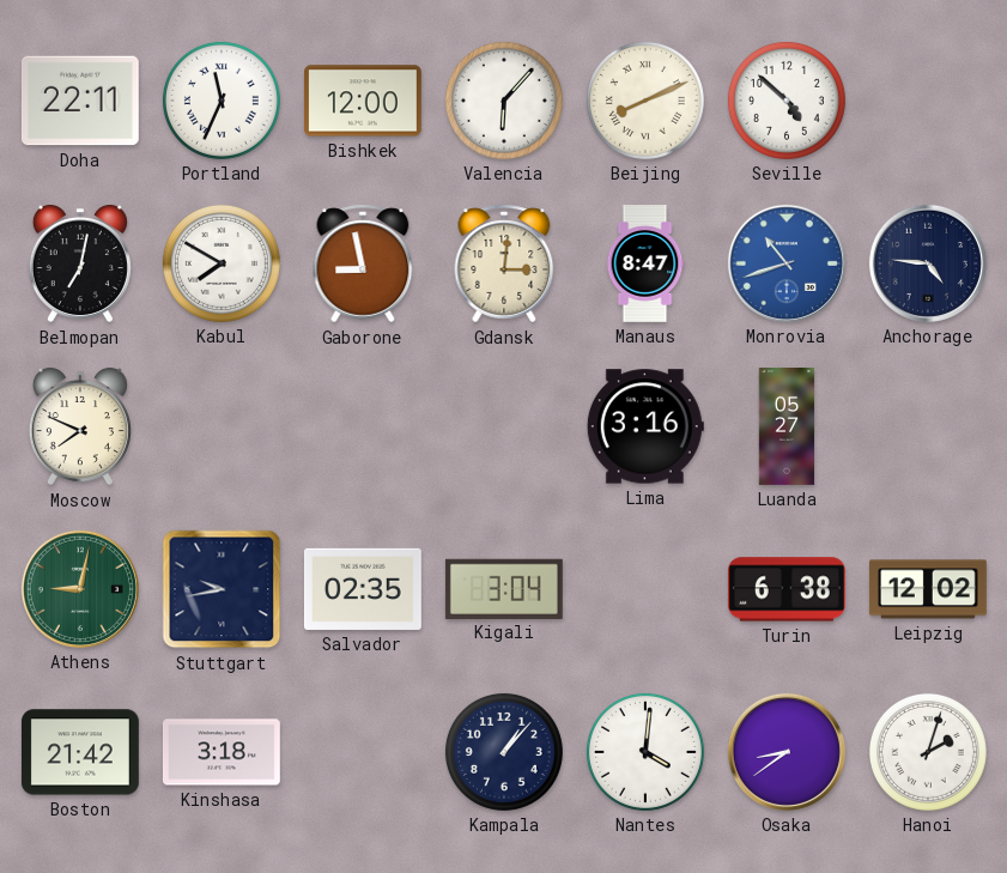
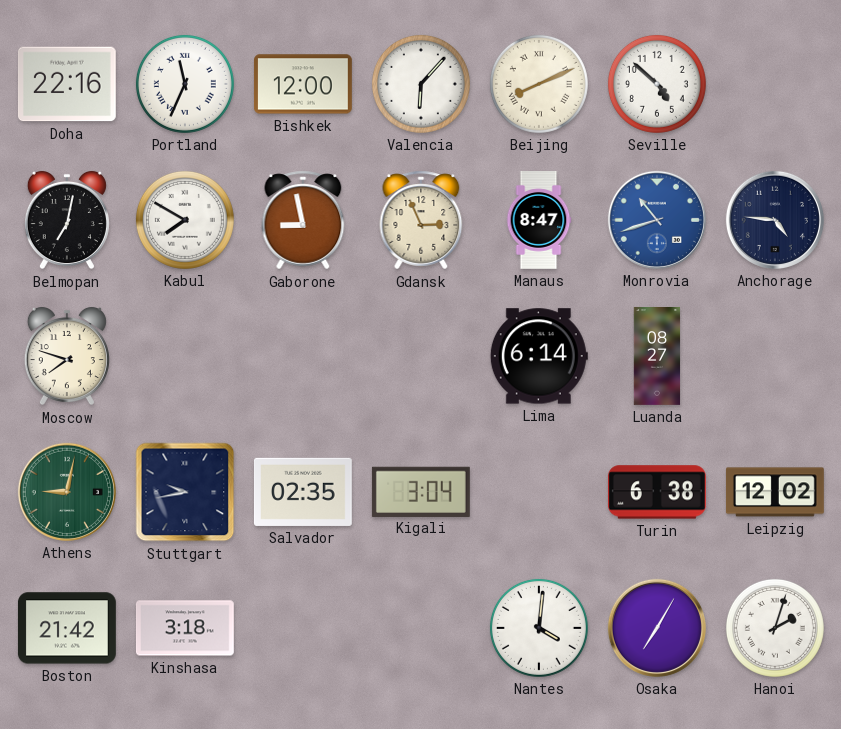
Doha: 22:11 -> 22:16 (67, 84)
Gdansk: 3:01 -> 2:56 (421, 220)
Moscow: 7:49 -> 7:48 (67, 356)
Lima: 3:16 -> 6:14 (539, 356)
Luanda: 05:27 -> 08:27 (657, 357)
Kampala: 1:07 -> none (504, 752)
Osaka: 8:39 -> 7:05 (657, 628)
